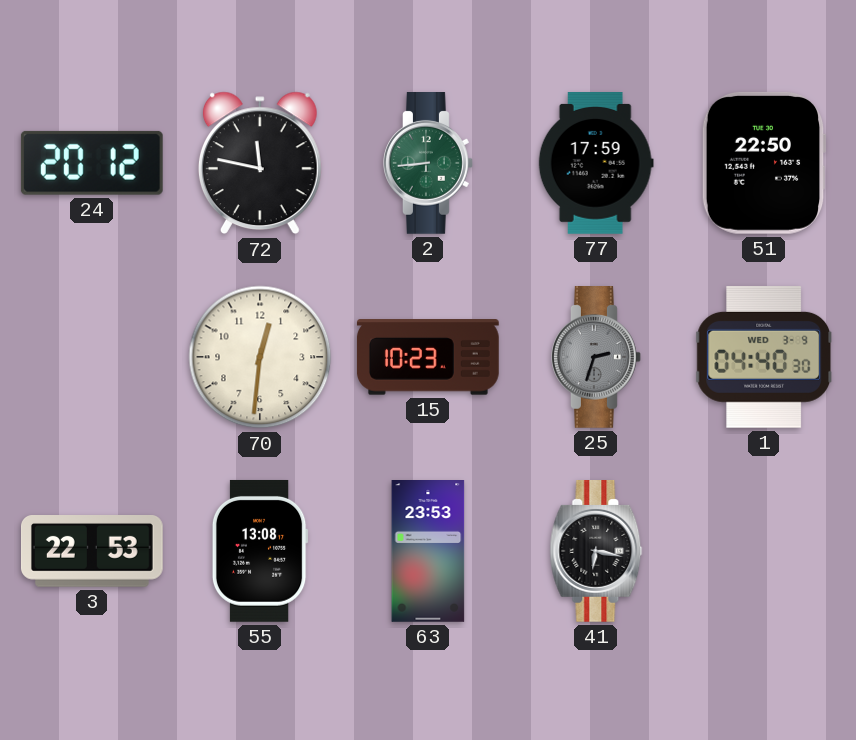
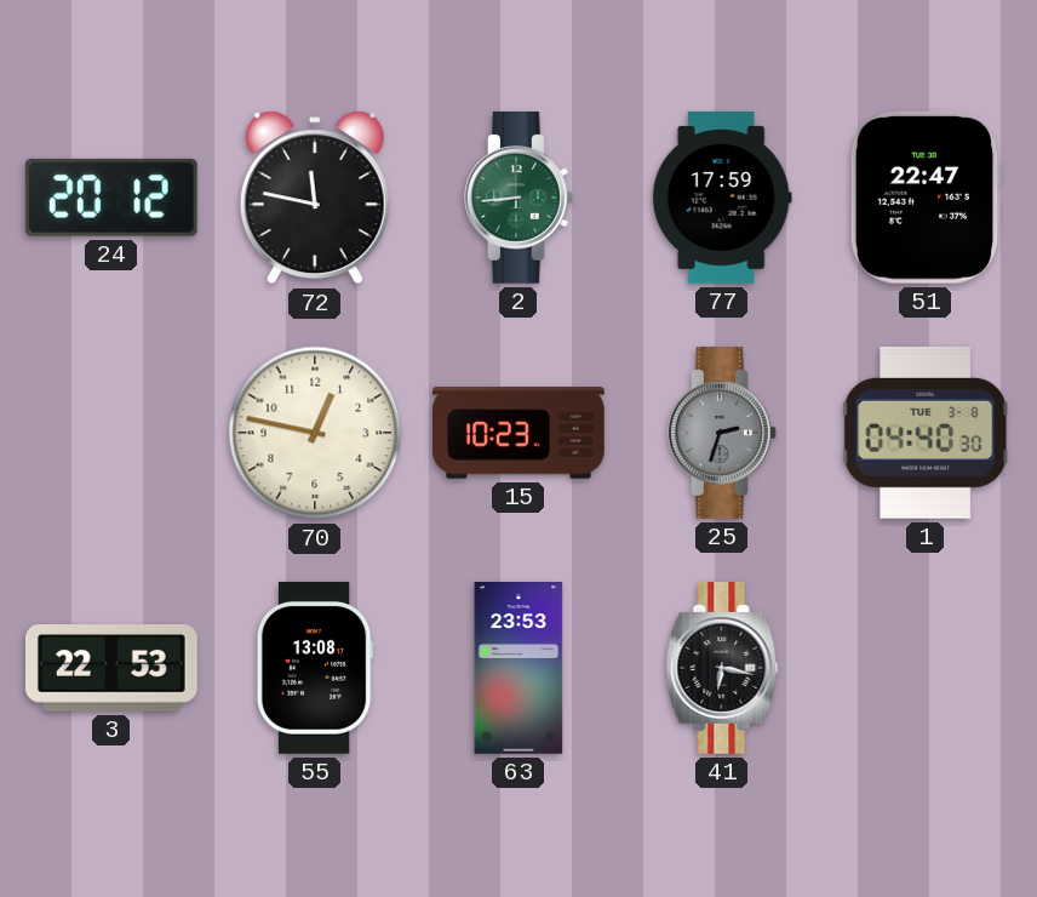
51: 22:50 -> 22:47 (926, 198)
70: 12:31 -> 12:47 (315, 433)
1 date: WED 3-9 -> TUE 3-8 (926, 433)
